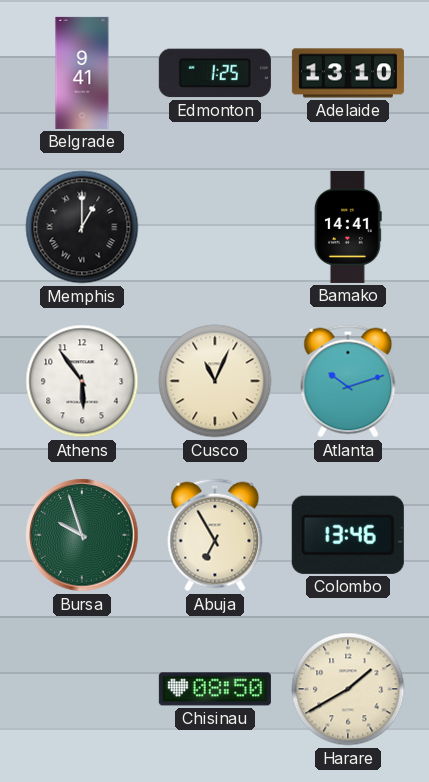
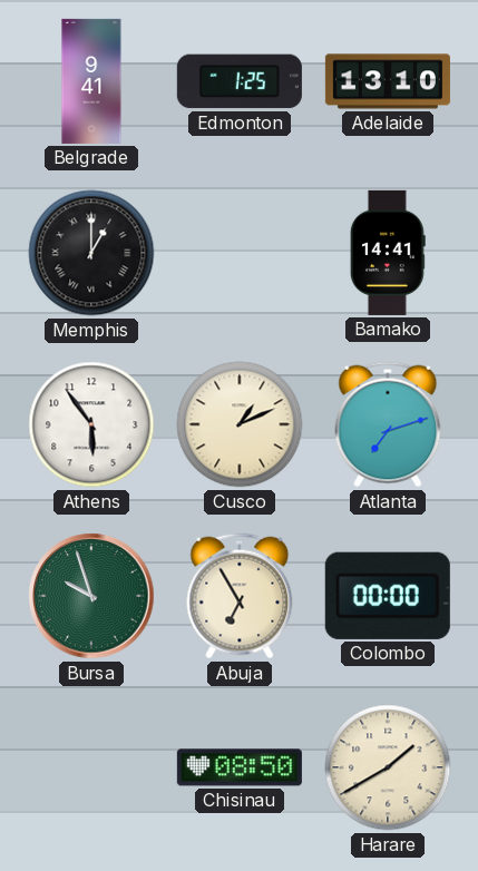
Cusco: 11:04 -> 1:11 (240, 424)
Atlanta: 10:12 -> 7:12 (388, 424)
Colombo: 13:46 -> 00:00 (388, 596)
